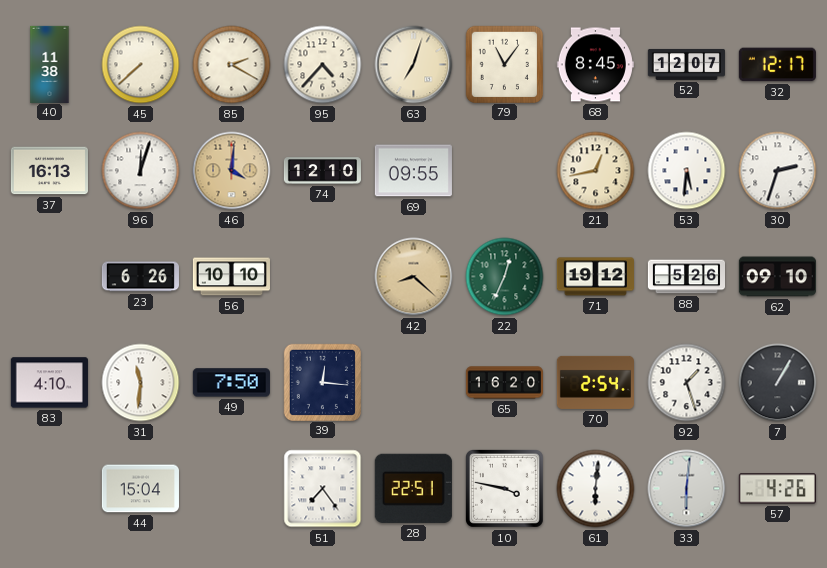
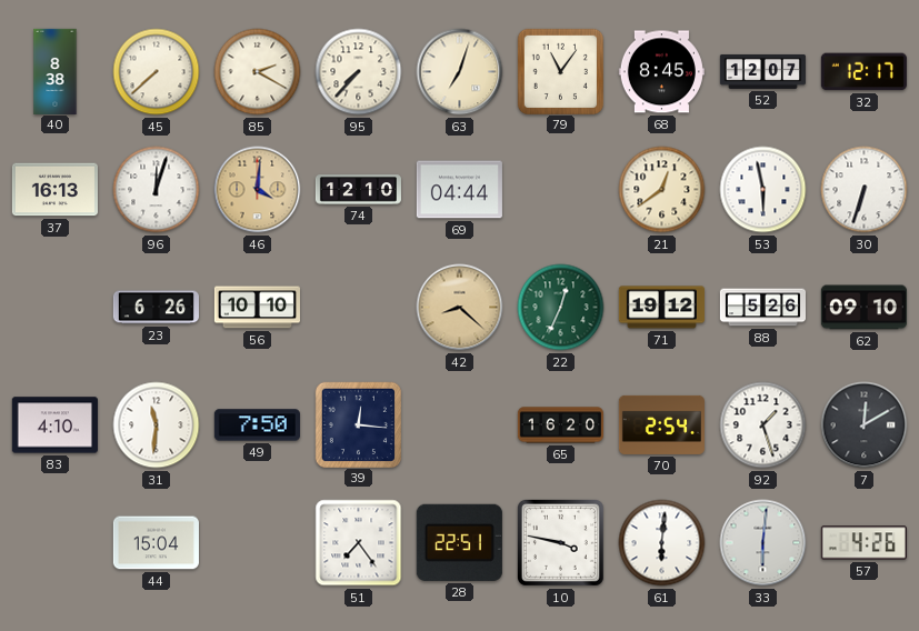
40: 11:38 -> 8:38 (56, 71)
95: 4:37 -> 7:37 (359, 72)
69: 09:55 -> 04:44 (459, 190)
21: 12:43 -> 12:39 (662, 190)
53: 5:31 -> 5:58 (763, 190)
30: 2:33 -> 6:33 (865, 190)
7: 1:05 -> 12:10 (865, 425)
